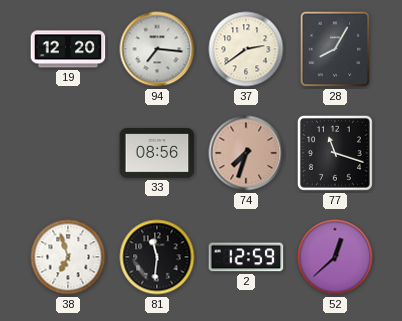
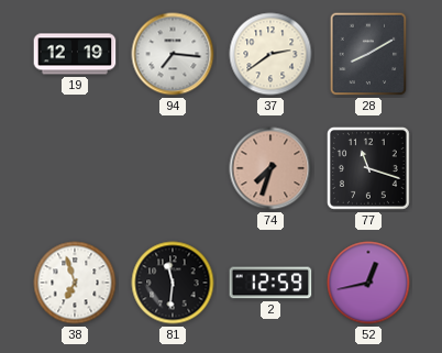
19: 12:20 -> 12:19 (75, 54)
28: 8:05 -> 8:10 (368, 54)
33: 08:56 -> none (157, 153)
52: 12:38 -> 12:43 (368, 283)
